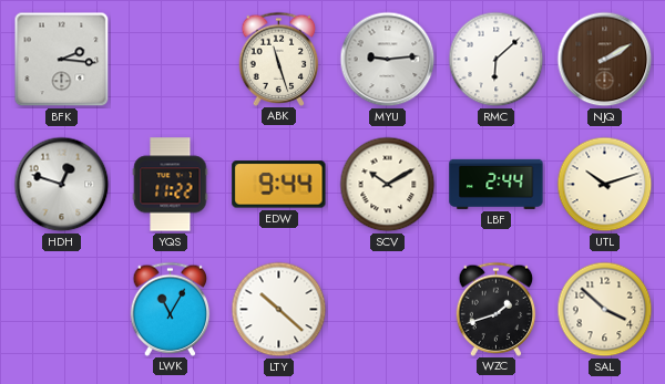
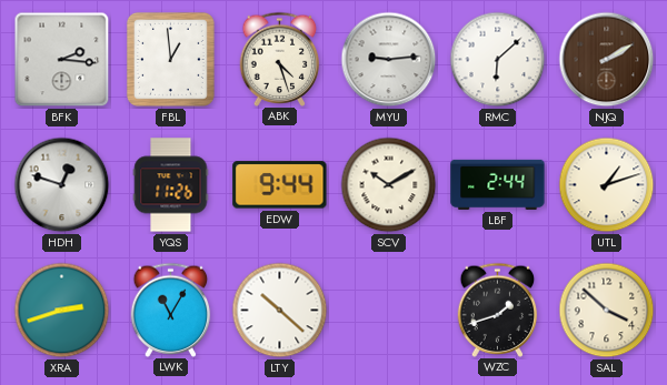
FBL: none -> 12:59 (170, 59)
ABK: 11:27 -> 4:27 (280, 59)
YQS: 11:22 -> 11:26 (171, 185)
UTL: 10:12 -> 1:12 (607, 185)
XRA: none -> 2:42 (62, 311)
